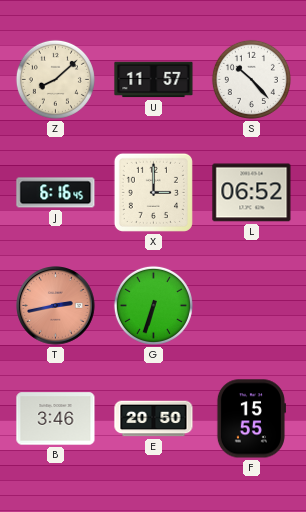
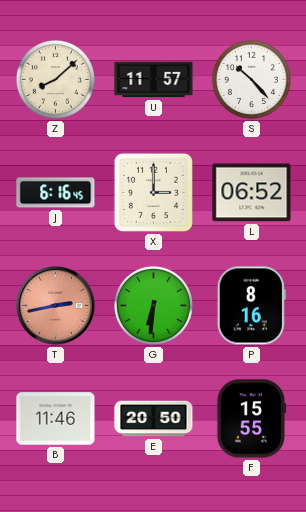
G: 6:33 -> 6:31 (153, 305)
P: none -> 8:16 (251, 306)
B: 3:46 -> 11:46 (56, 419)
